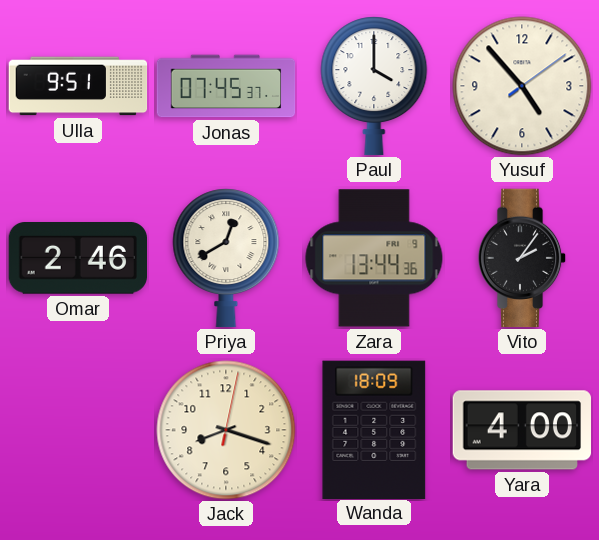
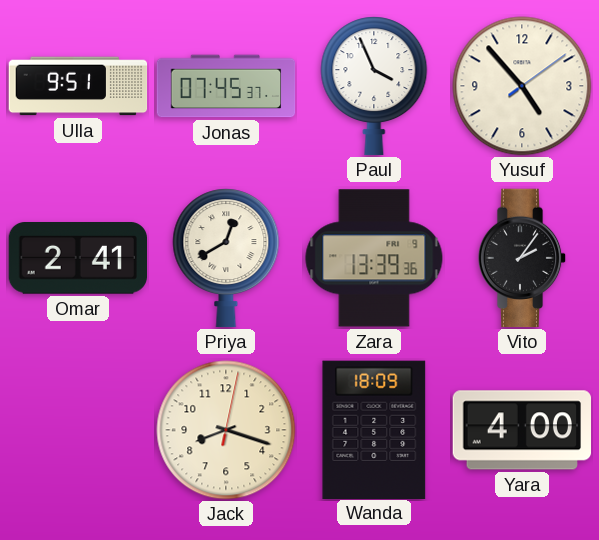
Paul: 4:00 -> 3:56 (374, 86)
Omar: 2:46 -> 2:41 (77, 259)
Zara: 13:44 -> 13:39 (374, 258)
